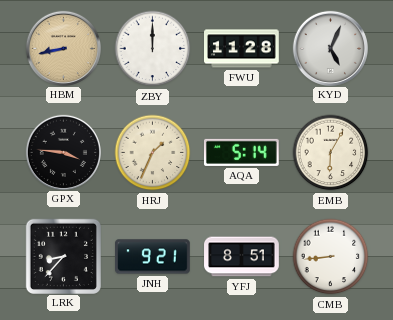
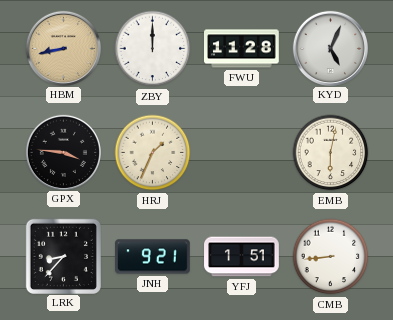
AQA: 5:14 -> none (242, 152)
EMB: 6:05 -> 6:02 (331, 153)
YFJ: 8:51 -> 1:51 (242, 257)
